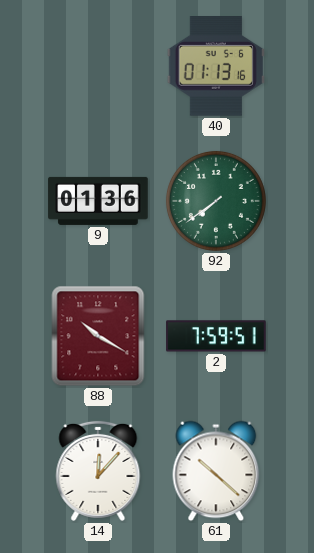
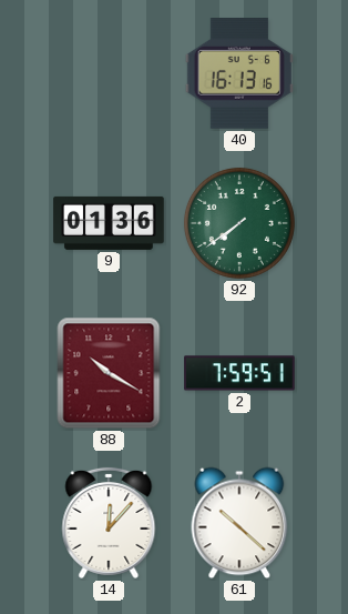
40: 01:13 -> 16:13 (239, 74)
